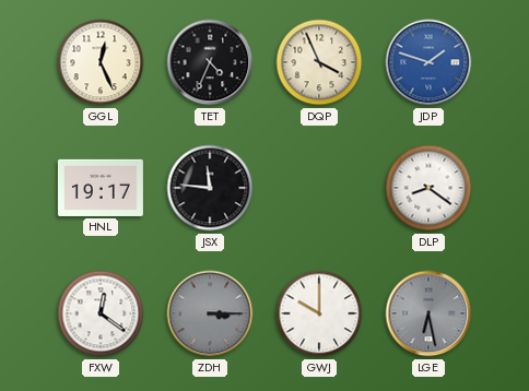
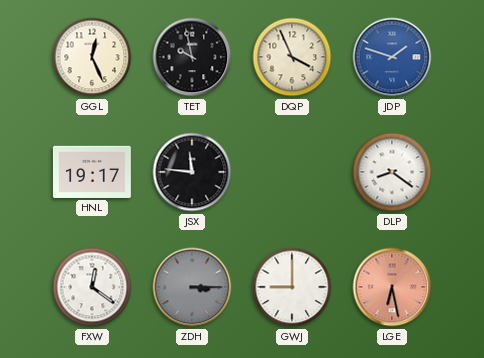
TET: 4:34 -> 9:58 (192, 57)
GWJ: 10:00 -> 9:00 (292, 287)
LGE dial: grey -> salmon (392, 287)
